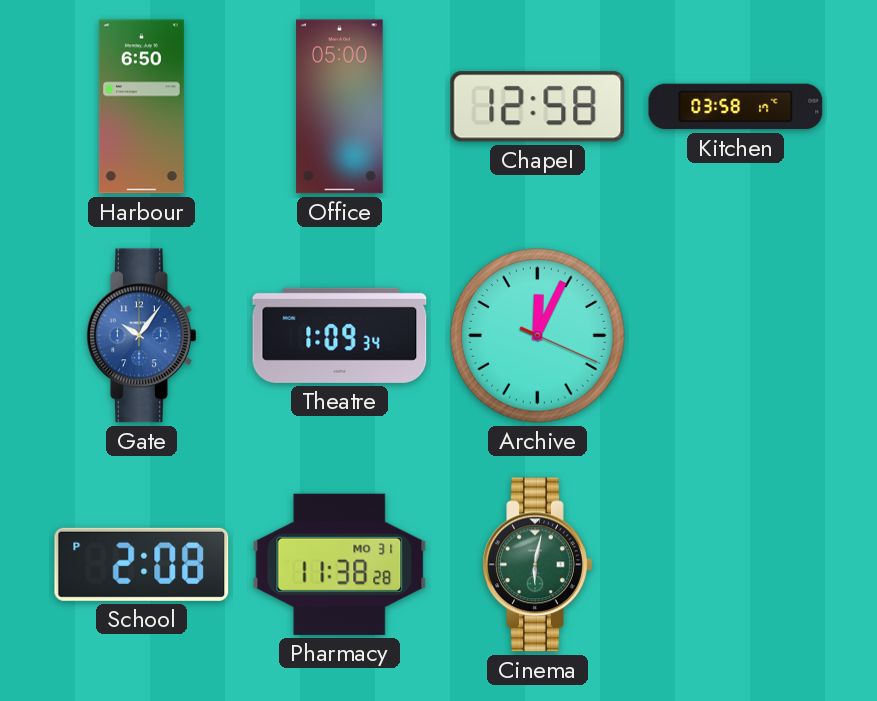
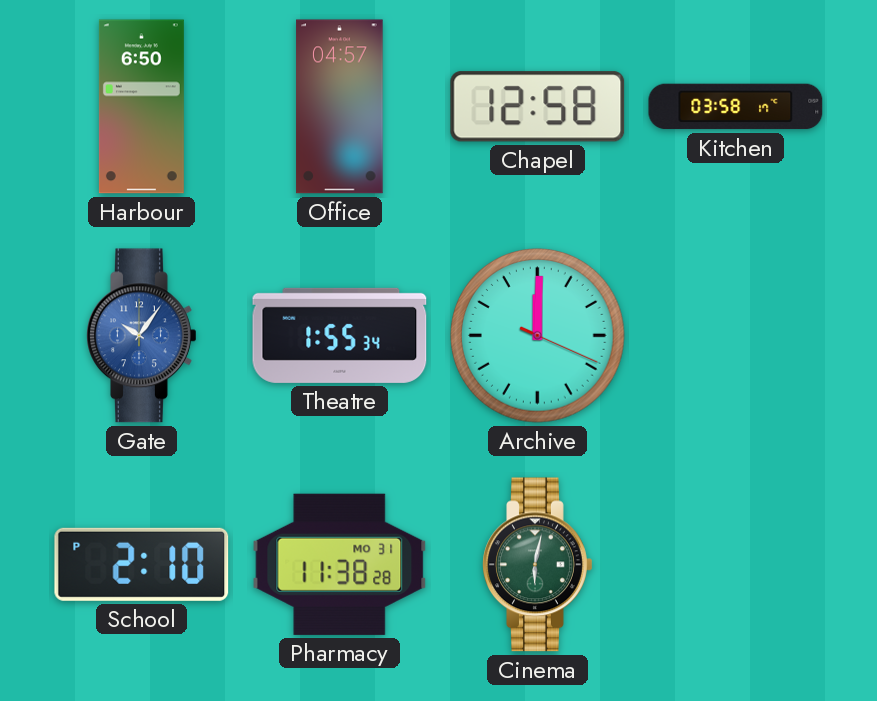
Office: 05:00 -> 04:57 (340, 107)
Theatre: 1:09 -> 1:55 (340, 335)
Archive: 12:04 -> 12:00 (538, 336)
School: 2:08 -> 2:10 (142, 564)
